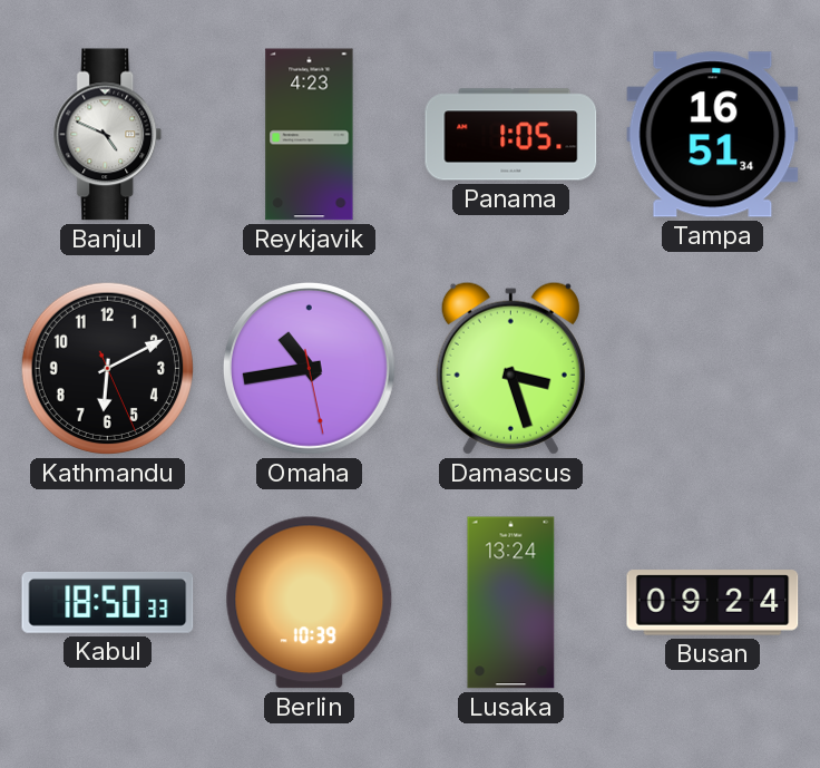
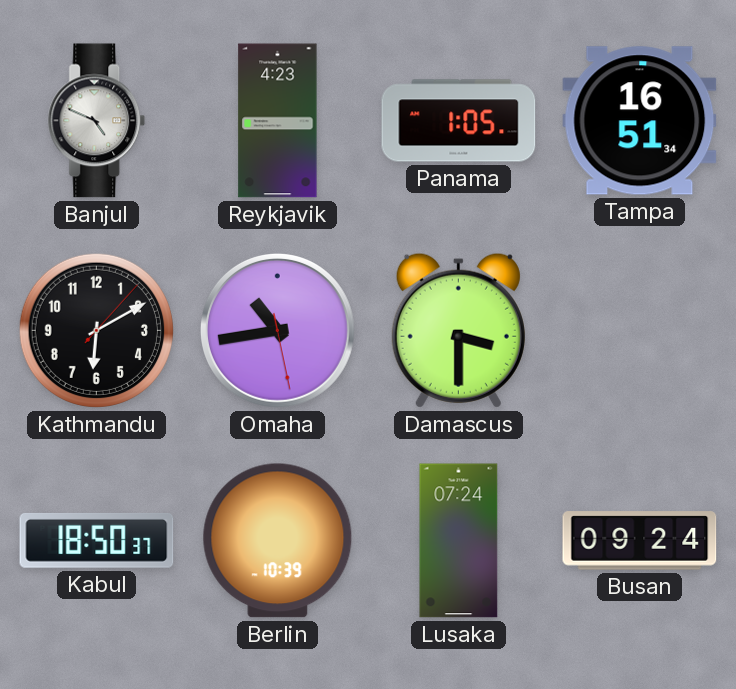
Kathmandu: 6:10:26 -> 6:10:07 (96, 330)
Damascus: 3:27 -> 3:30 (458, 330)
Kabul: 18:50:33 -> 18:50:37 (97, 540)
Lusaka: 13:24 -> 07:24 (459, 541)
